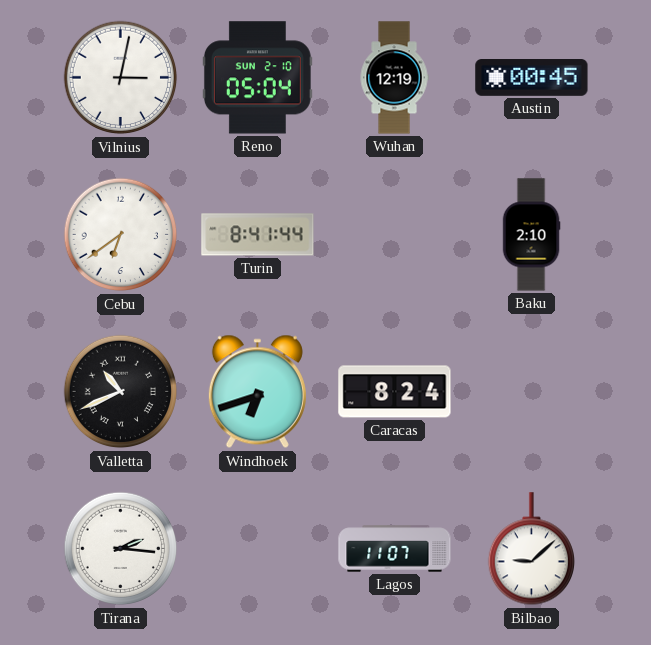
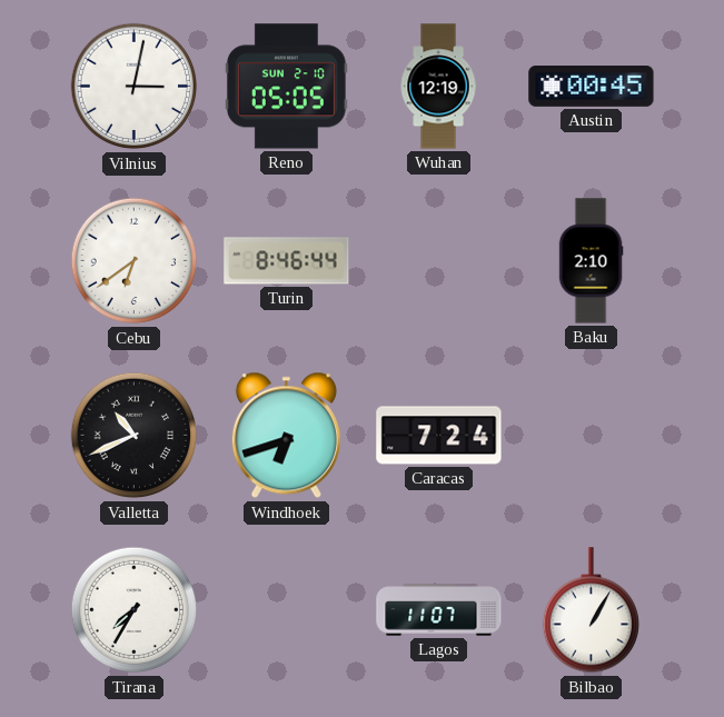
Reno: 05:04 -> 05:05 (286, 87)
Turin: 8:41 -> 8:46 (287, 261)
Caracas: 8:24 -> 7:24 (439, 436)
Tirana: 2:16 -> 7:35 (135, 610)
Bilbao: 9:08 -> 1:05 (591, 610)
